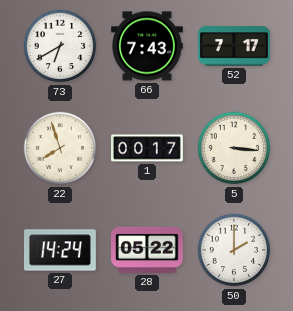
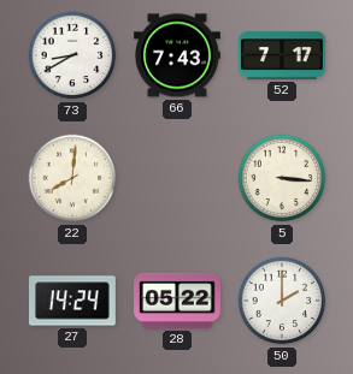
73: 6:40 -> 8:40 (72, 55)
22: 7:57 -> 8:01 (72, 178)
1: 00:17 -> none (148, 148)
